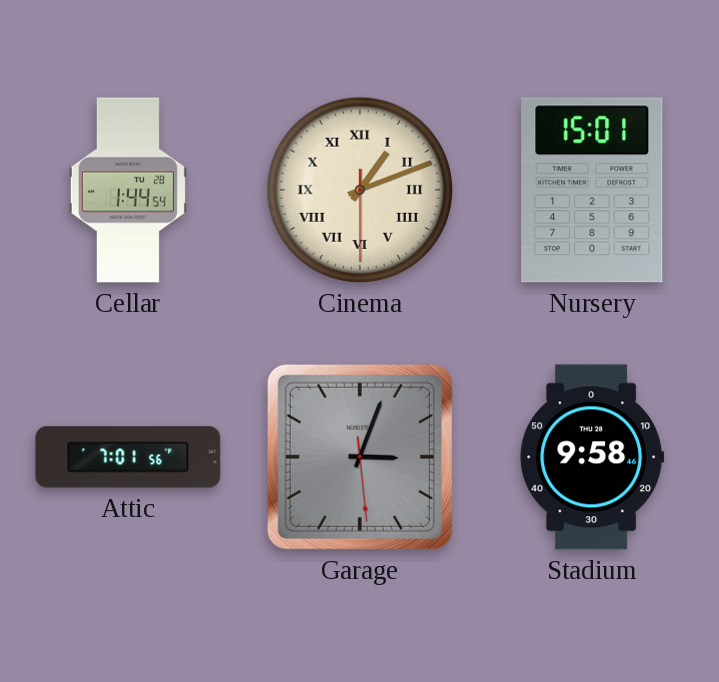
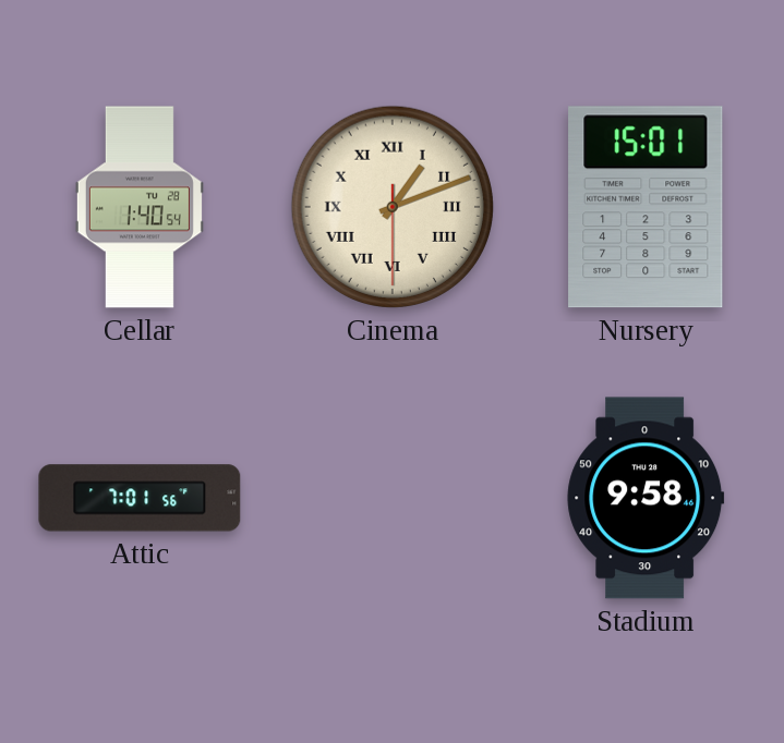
Cellar: 1:44 -> 1:40 (140, 207)
Garage: 3:03 -> none (360, 457)
